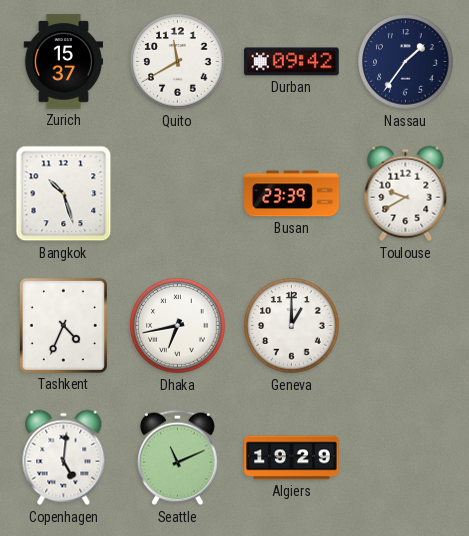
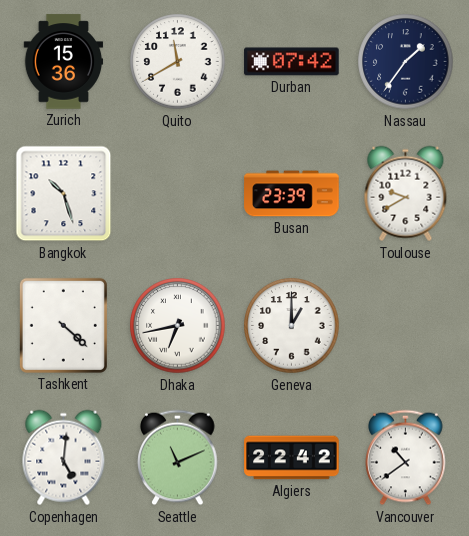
Zurich: 15:37 -> 15:36 (64, 62)
Durban: 09:42 -> 07:42 (292, 62)
Tashkent: 4:34 -> 4:22 (63, 325)
Algiers: 19:29 -> 22:42 (292, 458)
Vancouver: none -> 10:39 (406, 458)
